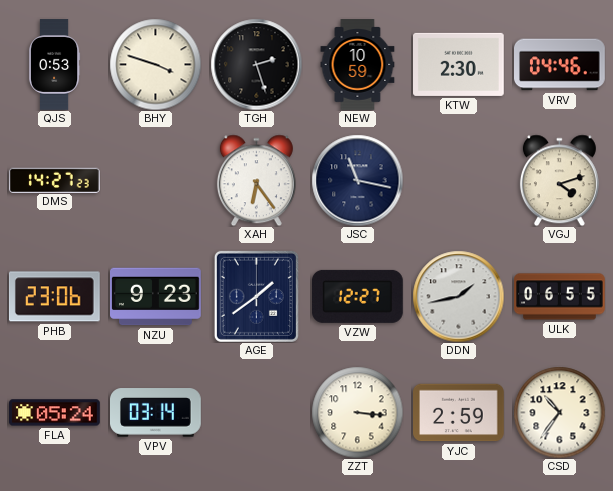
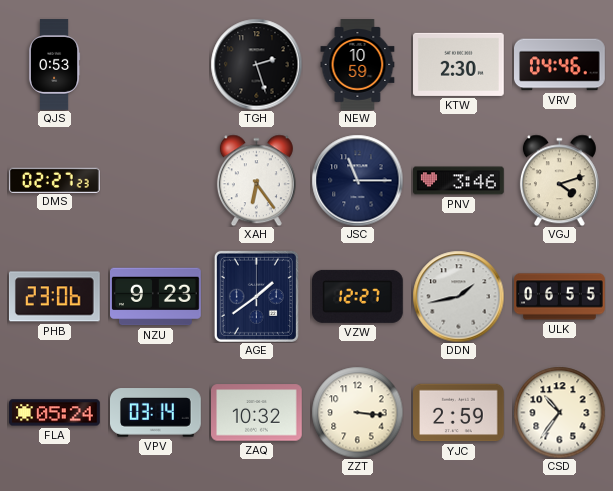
BHY: 3:48 -> none (155, 64)
DMS: 14:27 -> 02:27 (54, 180)
JSC: 11:17 -> 11:15 (357, 180)
PNV: none -> 3:46 (459, 181)
ZAQ: none -> 10:32 (257, 413)
